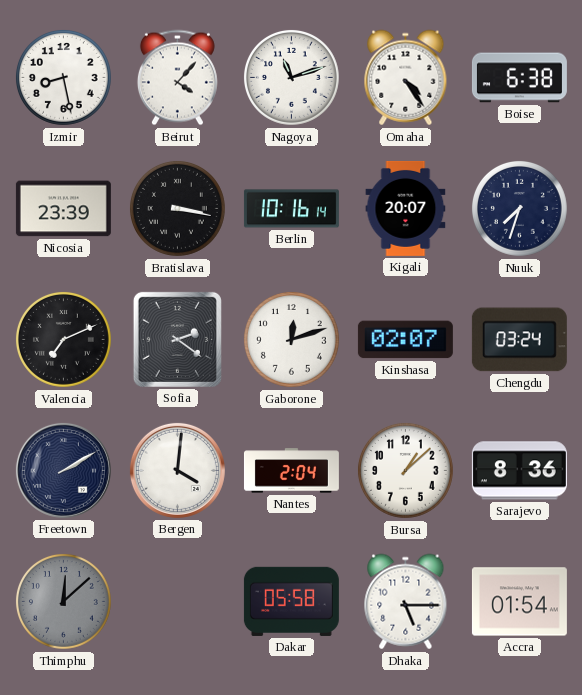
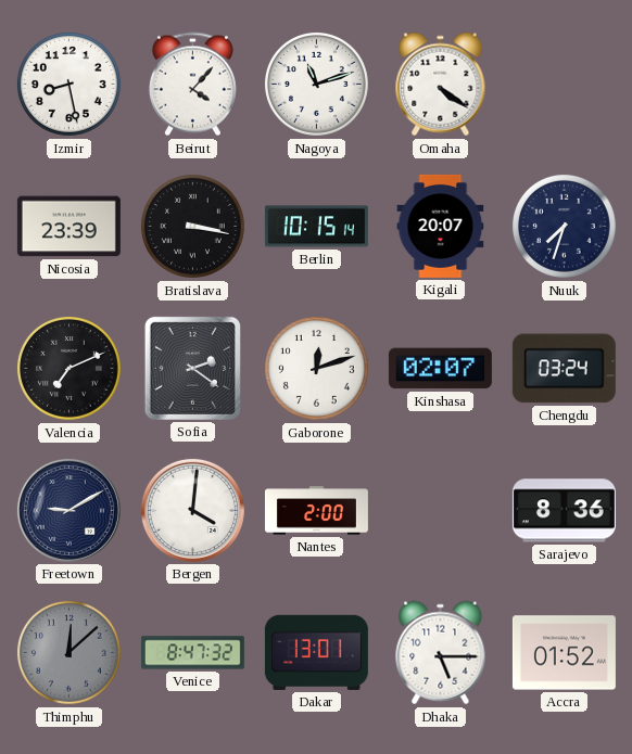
Omaha: 4:24 -> 4:21 (441, 85)
Boise: 6:38 -> none (519, 78)
Berlin: 10:16 -> 10:15 (316, 227)
Freetown: 2:10 -> 9:10 (68, 510)
Nantes: 2:04 -> 2:00 (316, 511)
Bursa: 1:08 -> none (405, 470)
Venice: none -> 8:47 (192, 653)
Dakar: 05:58 -> 13:01 (316, 652)
Accra: 01:54 -> 01:52 (564, 653)
